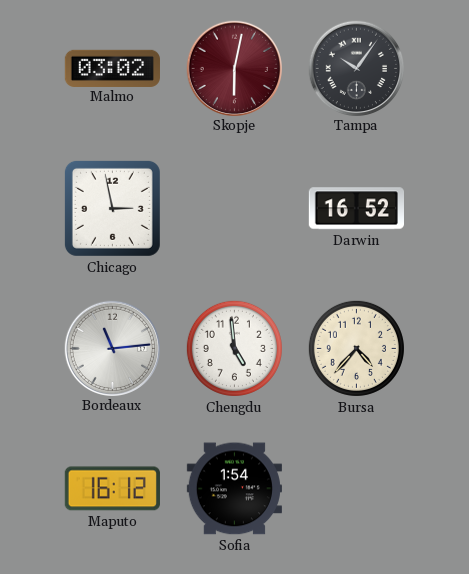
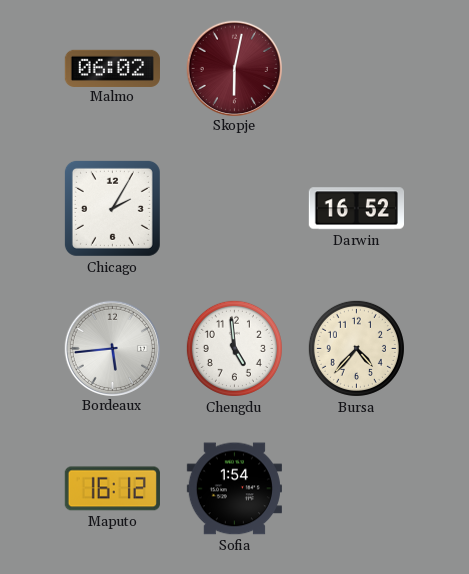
Malmo: 03:02 -> 06:02 (112, 68)
Tampa: 10:06 -> none (356, 68)
Chicago: 2:58 -> 2:05 (112, 208)
Bordeaux: 11:14 -> 5:44 (112, 348)
